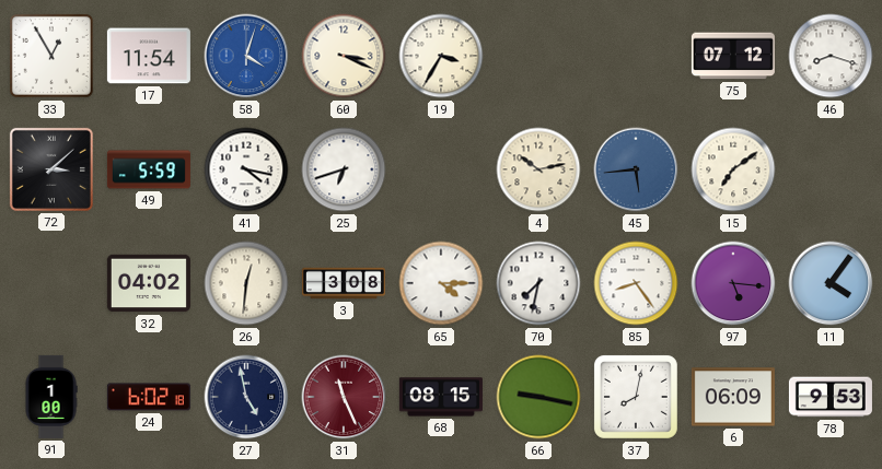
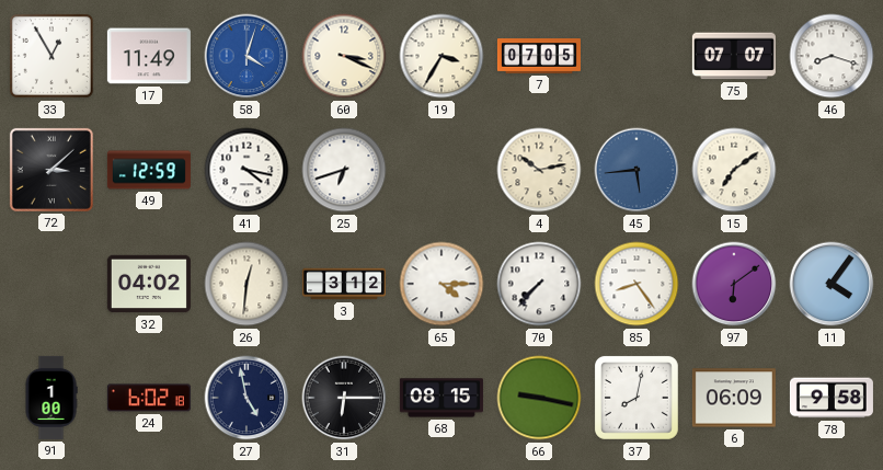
17: 11:54 -> 11:49 (149, 56)
7: none -> 07:05 (539, 56)
75: 07:12 -> 07:07 (734, 56)
49: 5:59 -> 12:59 (149, 170)
3: 3:08 -> 3:12 (344, 284)
70: 7:32 -> 7:37 (539, 284)
97: 5:16 -> 6:09 (734, 284)
31: 11:26 -> 6:15 (344, 398)
31 dial: burgundy -> black (344, 398)
78: 9:53 -> 9:58 (832, 398)
